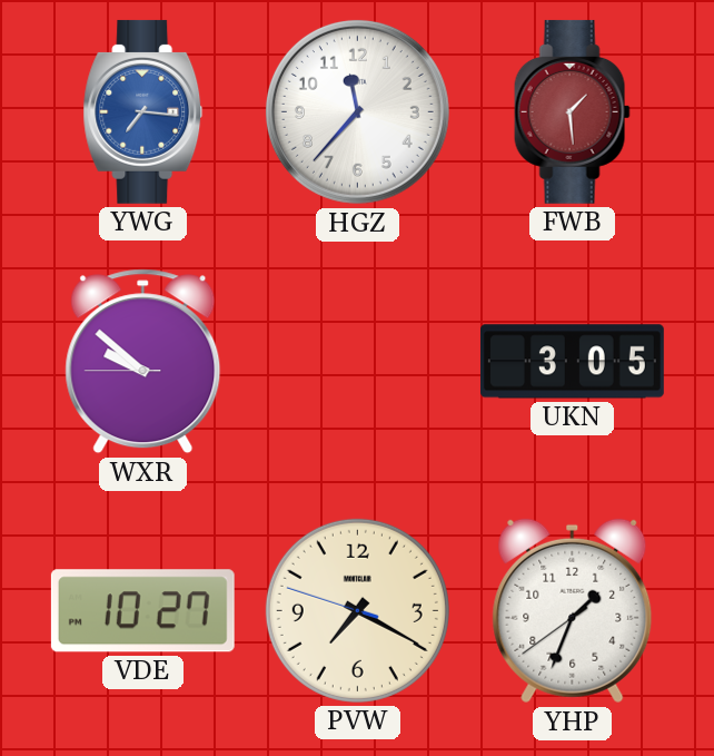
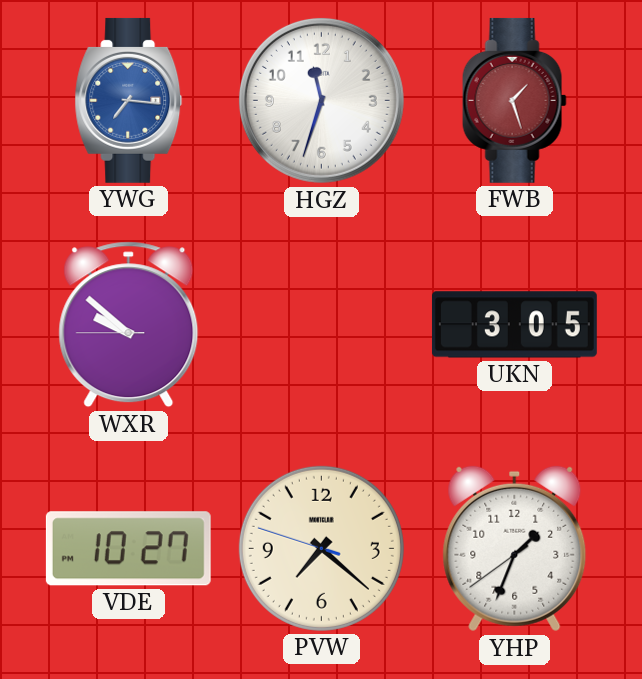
HGZ: 11:37 -> 11:33 (321, 100)
FWB: 1:29 -> 1:27 (514, 100)
PVW: 7:19 -> 7:21 (321, 548)
